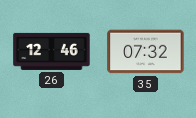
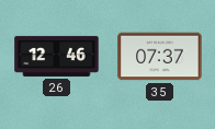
35: 07:32 -> 07:37 (160, 57)
